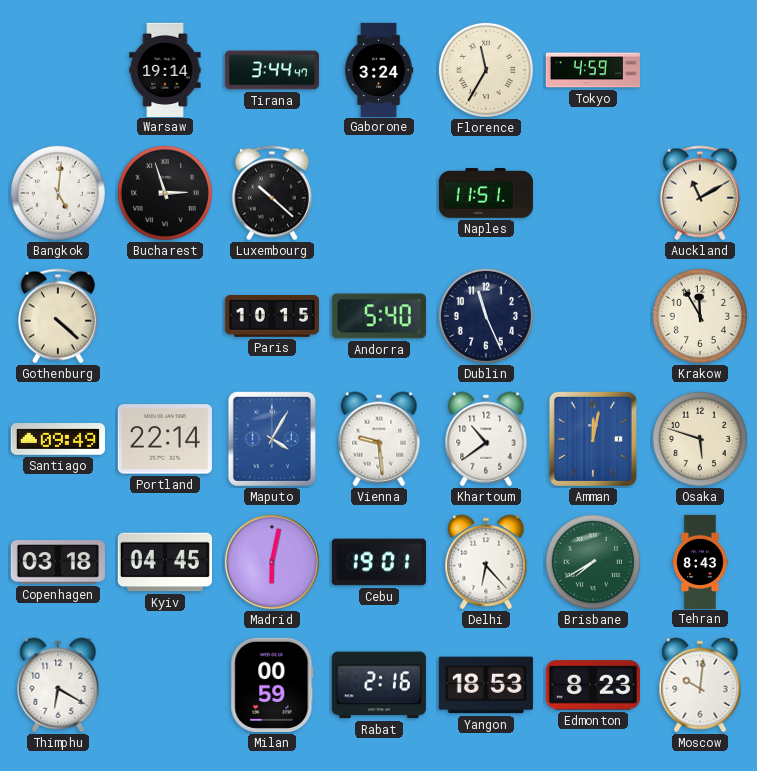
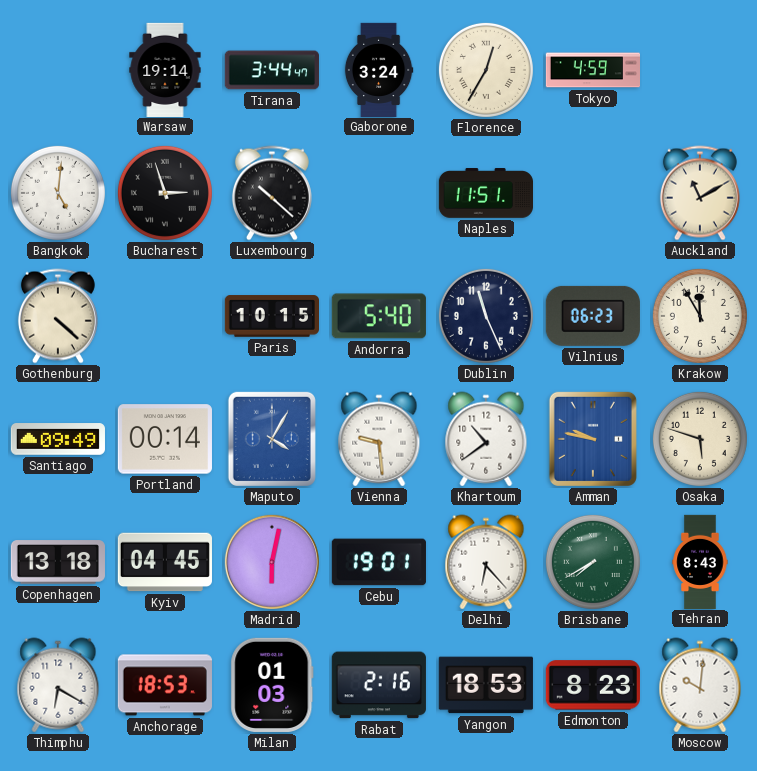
Florence: 11:35 -> 12:35 (486, 70)
Vilnius: none -> 06:23 (593, 316)
Portland: 22:14 -> 00:14 (165, 439)
Amman: 12:02 -> 9:47 (593, 439)
Copenhagen: 03:18 -> 13:18 (58, 562)
Anchorage: none -> 18:53 (165, 685)
Milan: 00:59 -> 01:03 (272, 685)
